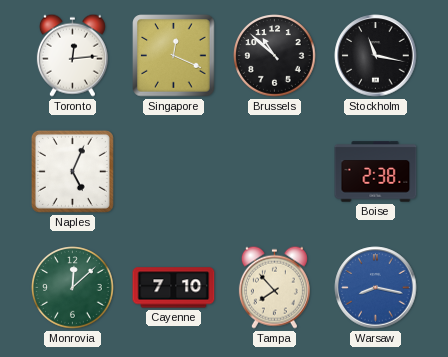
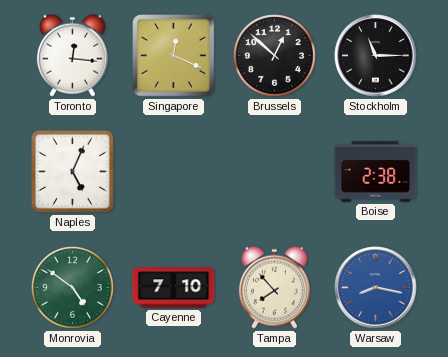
Toronto: 12:14 -> 12:16 (72, 55)
Brussels: 10:52 -> 12:52 (275, 56)
Stockholm: 11:17 -> 11:15 (376, 56)
Monrovia: 12:08 -> 4:51 (73, 288)
